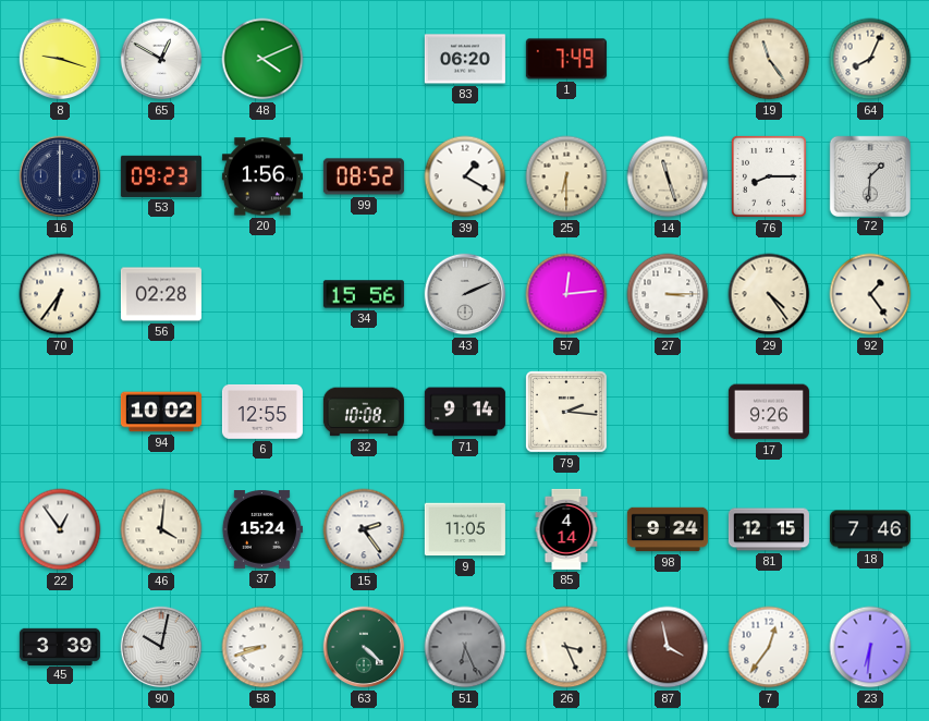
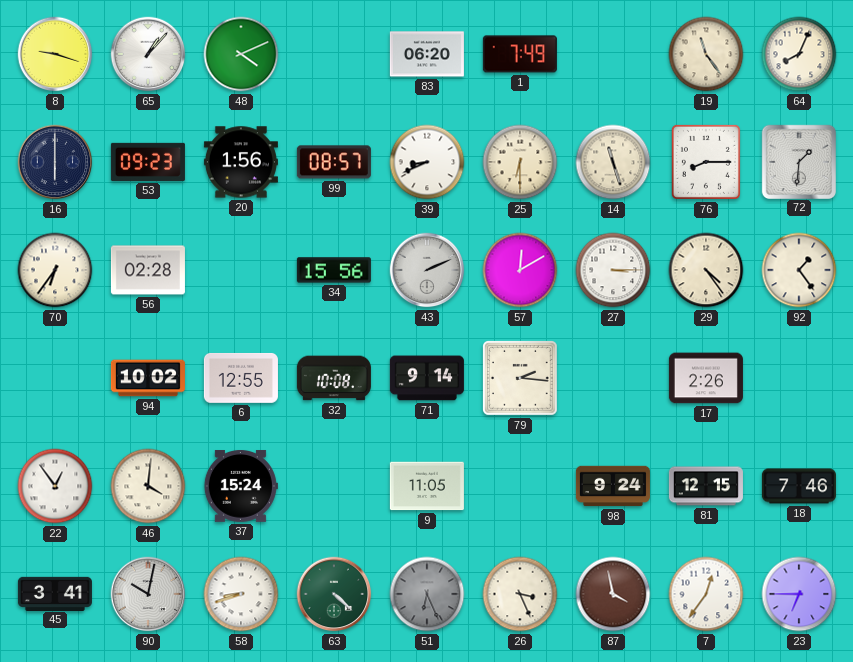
65: 12:50 -> 1:07 (148, 54)
99: 08:52 -> 08:57 (334, 162)
39: 1:20 -> 8:41 (427, 162)
57: 12:14 -> 12:10 (520, 270)
17: 9:26 -> 2:26 (706, 378)
15: 2:24 -> none (364, 529)
85: 4:14 -> none (566, 529)
45: 3:39 -> 3:41 (55, 593)
23: 6:31 -> 6:45 (799, 594)
